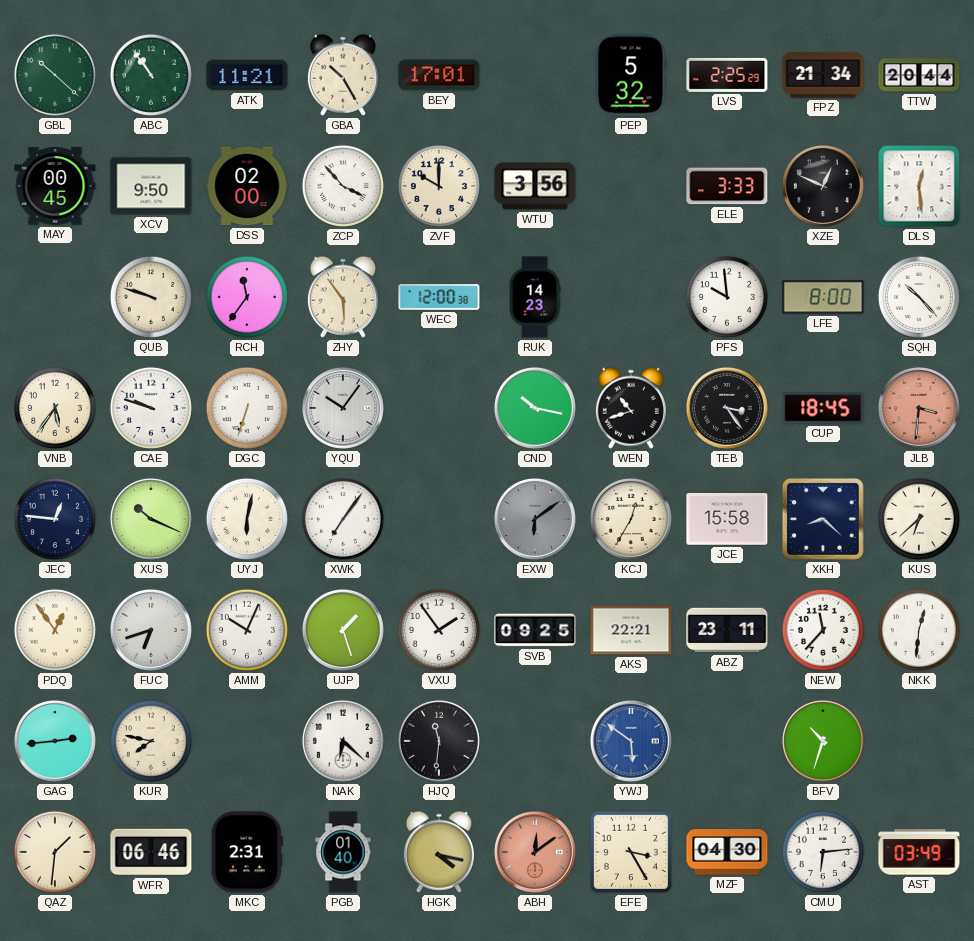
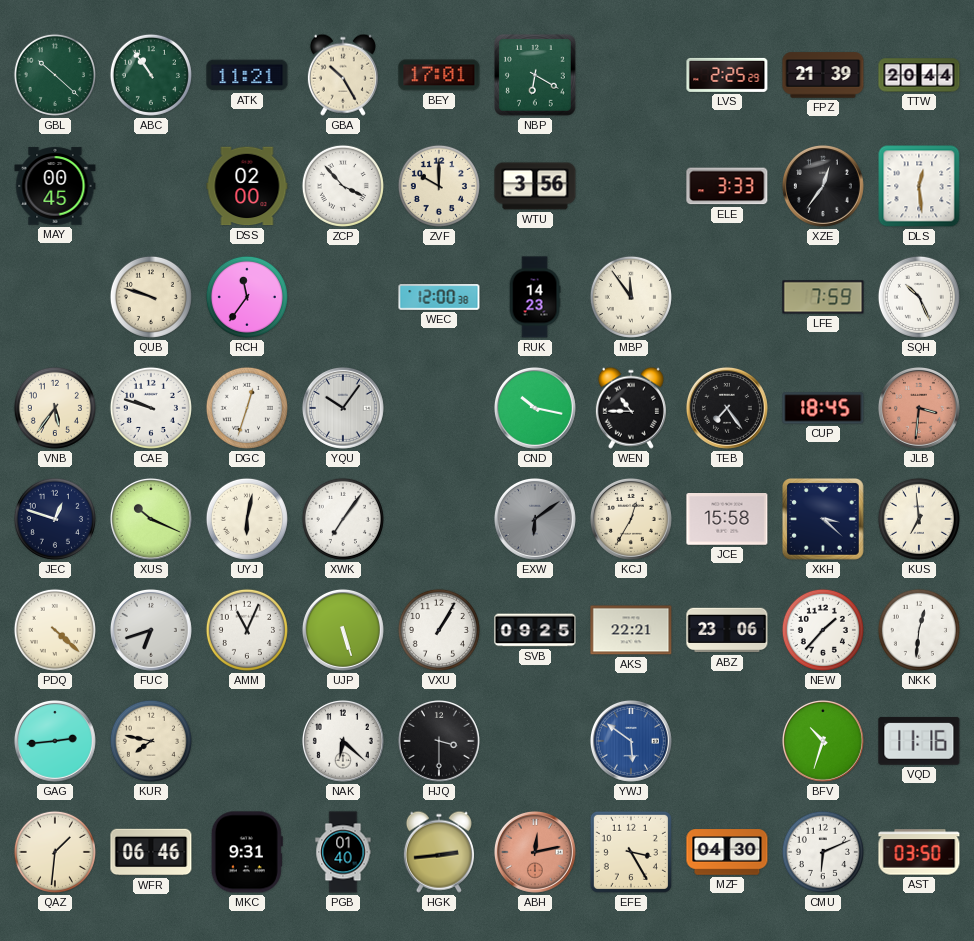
NBP: none -> 6:20 (536, 76)
PEP: 5:32 -> none (631, 75)
FPZ: 21:34 -> 21:39 (823, 75)
XCV: 9:50 -> none (151, 186)
XZE: 12:49 -> 12:36 (823, 186)
ZHY: 5:54 -> none (343, 297)
MBP: none -> 11:54 (631, 297)
PFS: 9:59 -> none (727, 297)
LFE: 8:00 -> 7:59 (823, 297)
SQH: 10:23 -> 10:26 (919, 297)
DGC: 6:33 -> 12:33 (247, 408)
WEN: 10:42 -> 10:45 (631, 408)
TEB: 3:24 -> 7:24 (727, 408)
JEC: 12:46 -> 12:48 (55, 519)
XKH: 8:22 -> 3:22 (824, 520)
KUS: 6:38 -> 6:59 (919, 519)
PDQ: 12:54 -> 4:22 (55, 630)
AMM: 10:04 -> 11:04 (247, 630)
UJP: 1:27 -> 5:27 (343, 630)
VXU: 1:54 -> 1:05 (439, 630)
ABZ: 23:11 -> 23:06 (727, 630)
NEW: 11:37 -> 1:37 (823, 630)
HJQ: 11:31 -> 3:30 (439, 741)
VQD: none -> 11:16 (919, 741)
MKC: 2:31 -> 9:31 (247, 852)
HGK: 4:17 -> 2:44 (439, 852)
ABH: 12:09 -> 12:13 (535, 852)
CMU: 6:14 -> 6:11 (823, 852)
AST: 03:49 -> 03:50 (919, 852)
